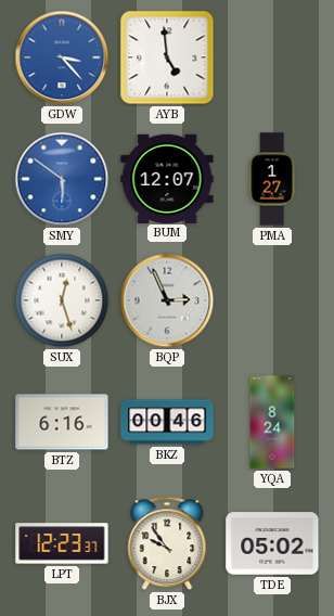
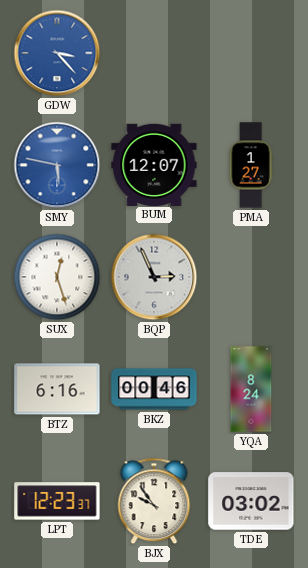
AYB: 4:59 -> none (167, 57)
SMY: 5:51 -> 5:47 (57, 165)
TDE: 05:02 -> 03:02 (251, 501)
